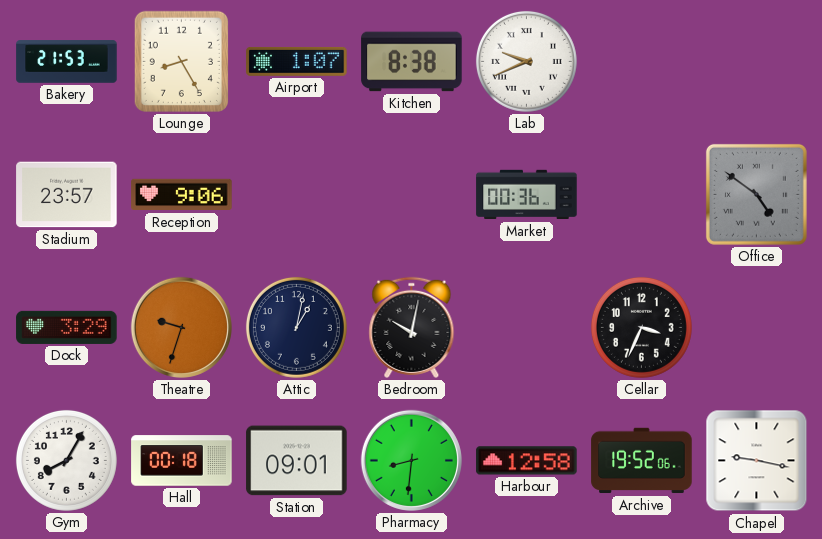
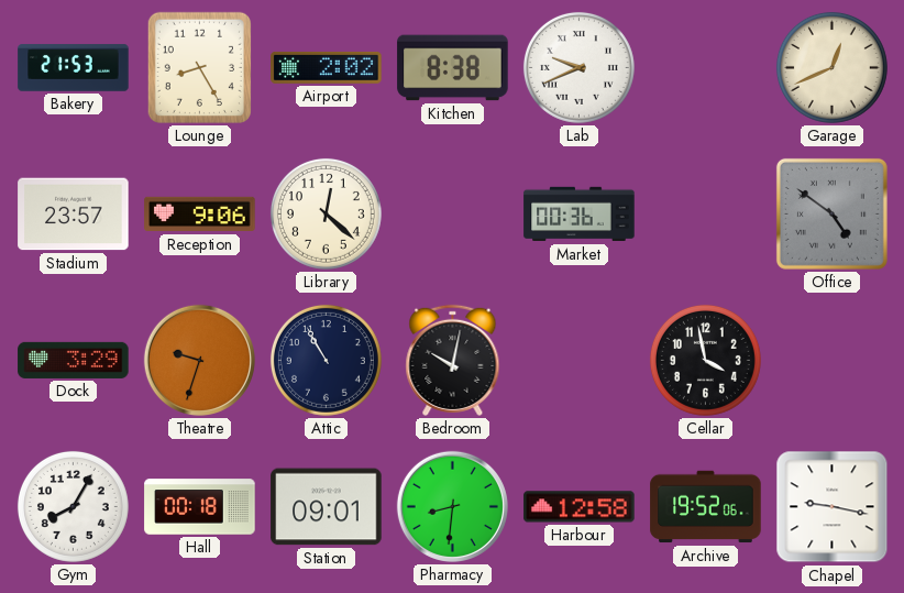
Airport: 1:07 -> 2:02 (327, 67)
Garage: none -> 12:41 (831, 67)
Library: none -> 12:22 (326, 213)
Attic: 1:02 -> 10:55 (326, 360)
Cellar: 3:34 -> 3:58 (705, 360)
